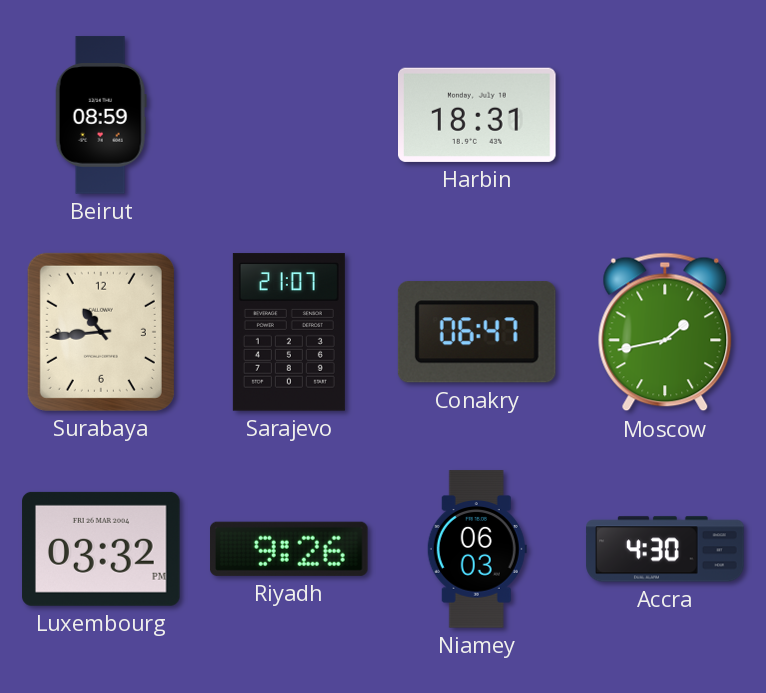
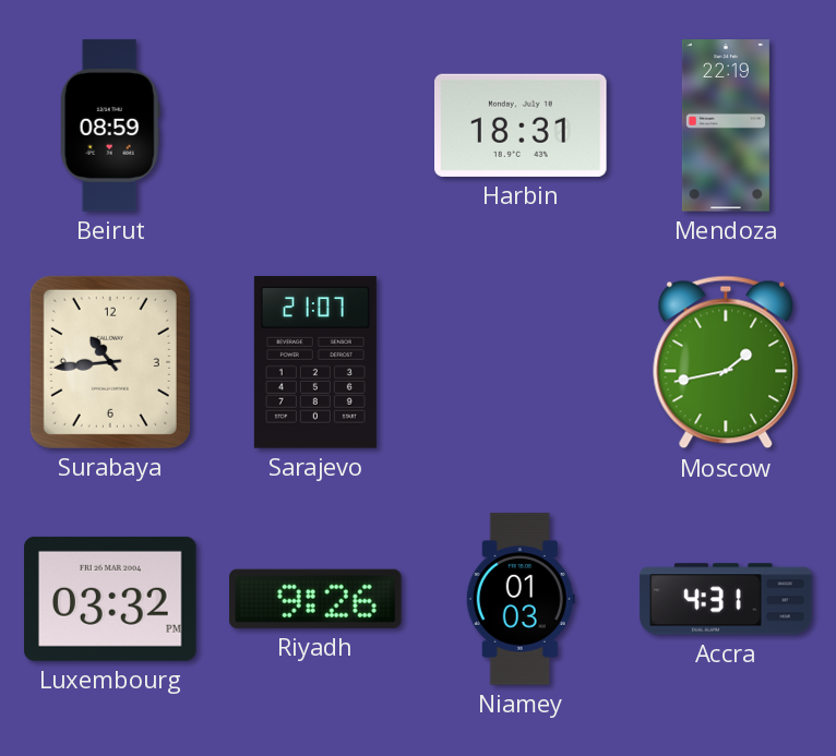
Mendoza: none -> 22:19 (726, 125)
Conakry: 06:47 -> none (477, 332)
Niamey: 06:03 -> 01:03 (521, 599)
Accra: 4:30 -> 4:31 (726, 599)
